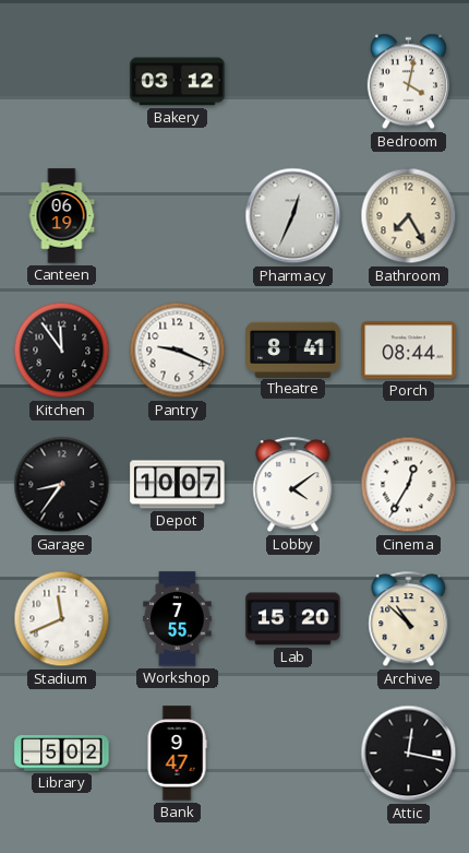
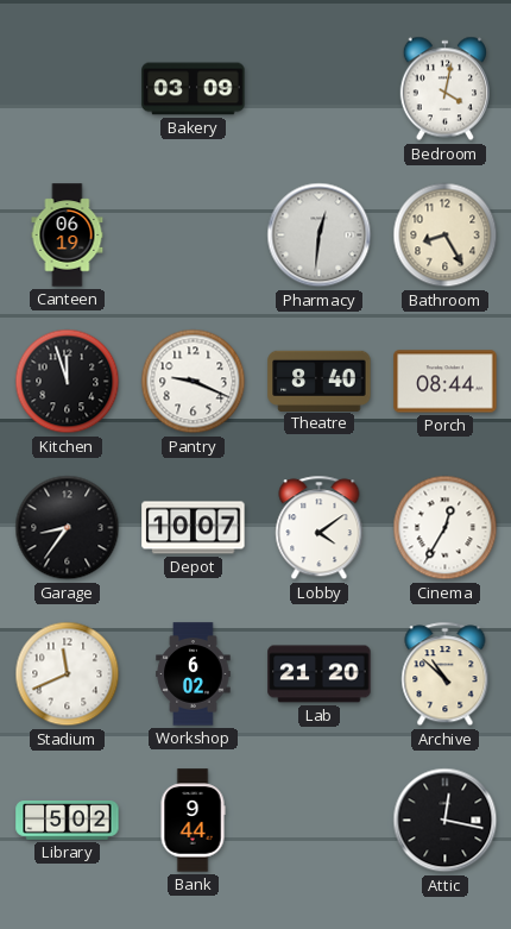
Bakery: 03:12 -> 03:09 (194, 89)
Pharmacy: 12:34 -> 12:31 (320, 236)
Bathroom: 7:25 -> 8:25 (446, 236)
Kitchen: 11:54 -> 11:57 (68, 382)
Theatre: 8:41 -> 8:40 (320, 381)
Workshop: 7:55 -> 6:02 (194, 674)
Lab: 15:20 -> 21:20 (320, 674)
Bank: 9:47 -> 9:44 (193, 821)
